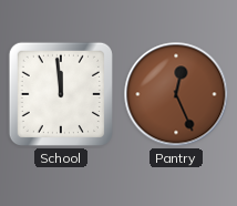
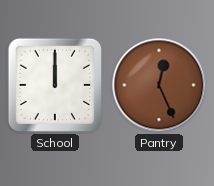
School: 11:59 -> 12:00 (55, 85)
